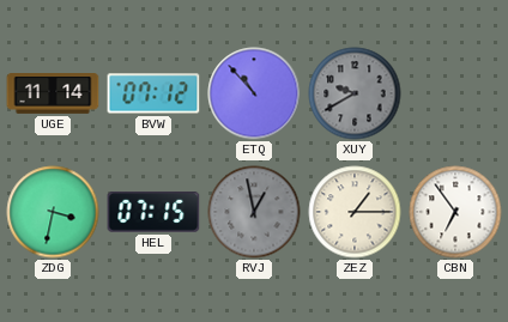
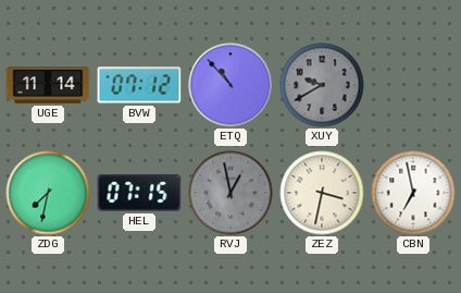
ZDG: 3:32 -> 7:32 (48, 193)
ZEZ: 1:15 -> 3:32 (322, 193)
CBN: 6:54 -> 6:58 (413, 193)
